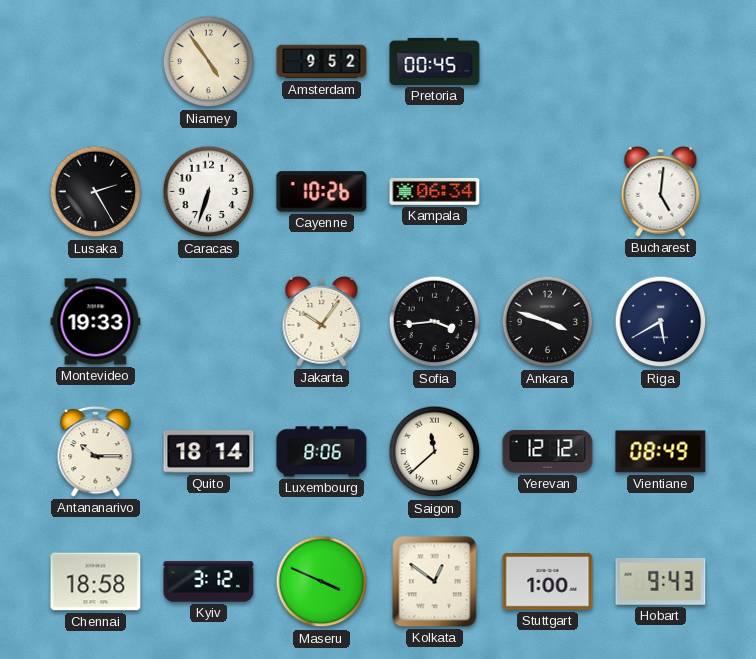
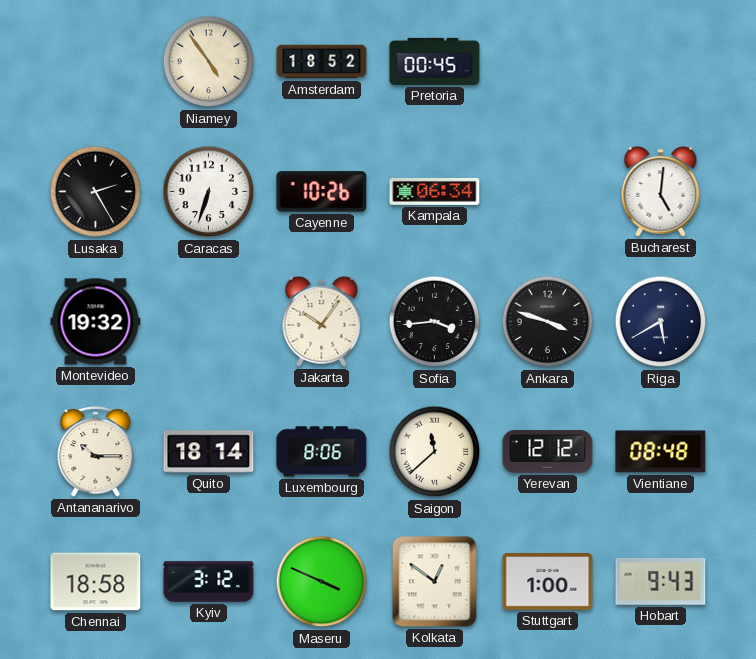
Amsterdam: 9:52 -> 18:52 (322, 62)
Montevideo: 19:33 -> 19:32 (96, 322)
Vientiane: 08:49 -> 08:48 (661, 452)
